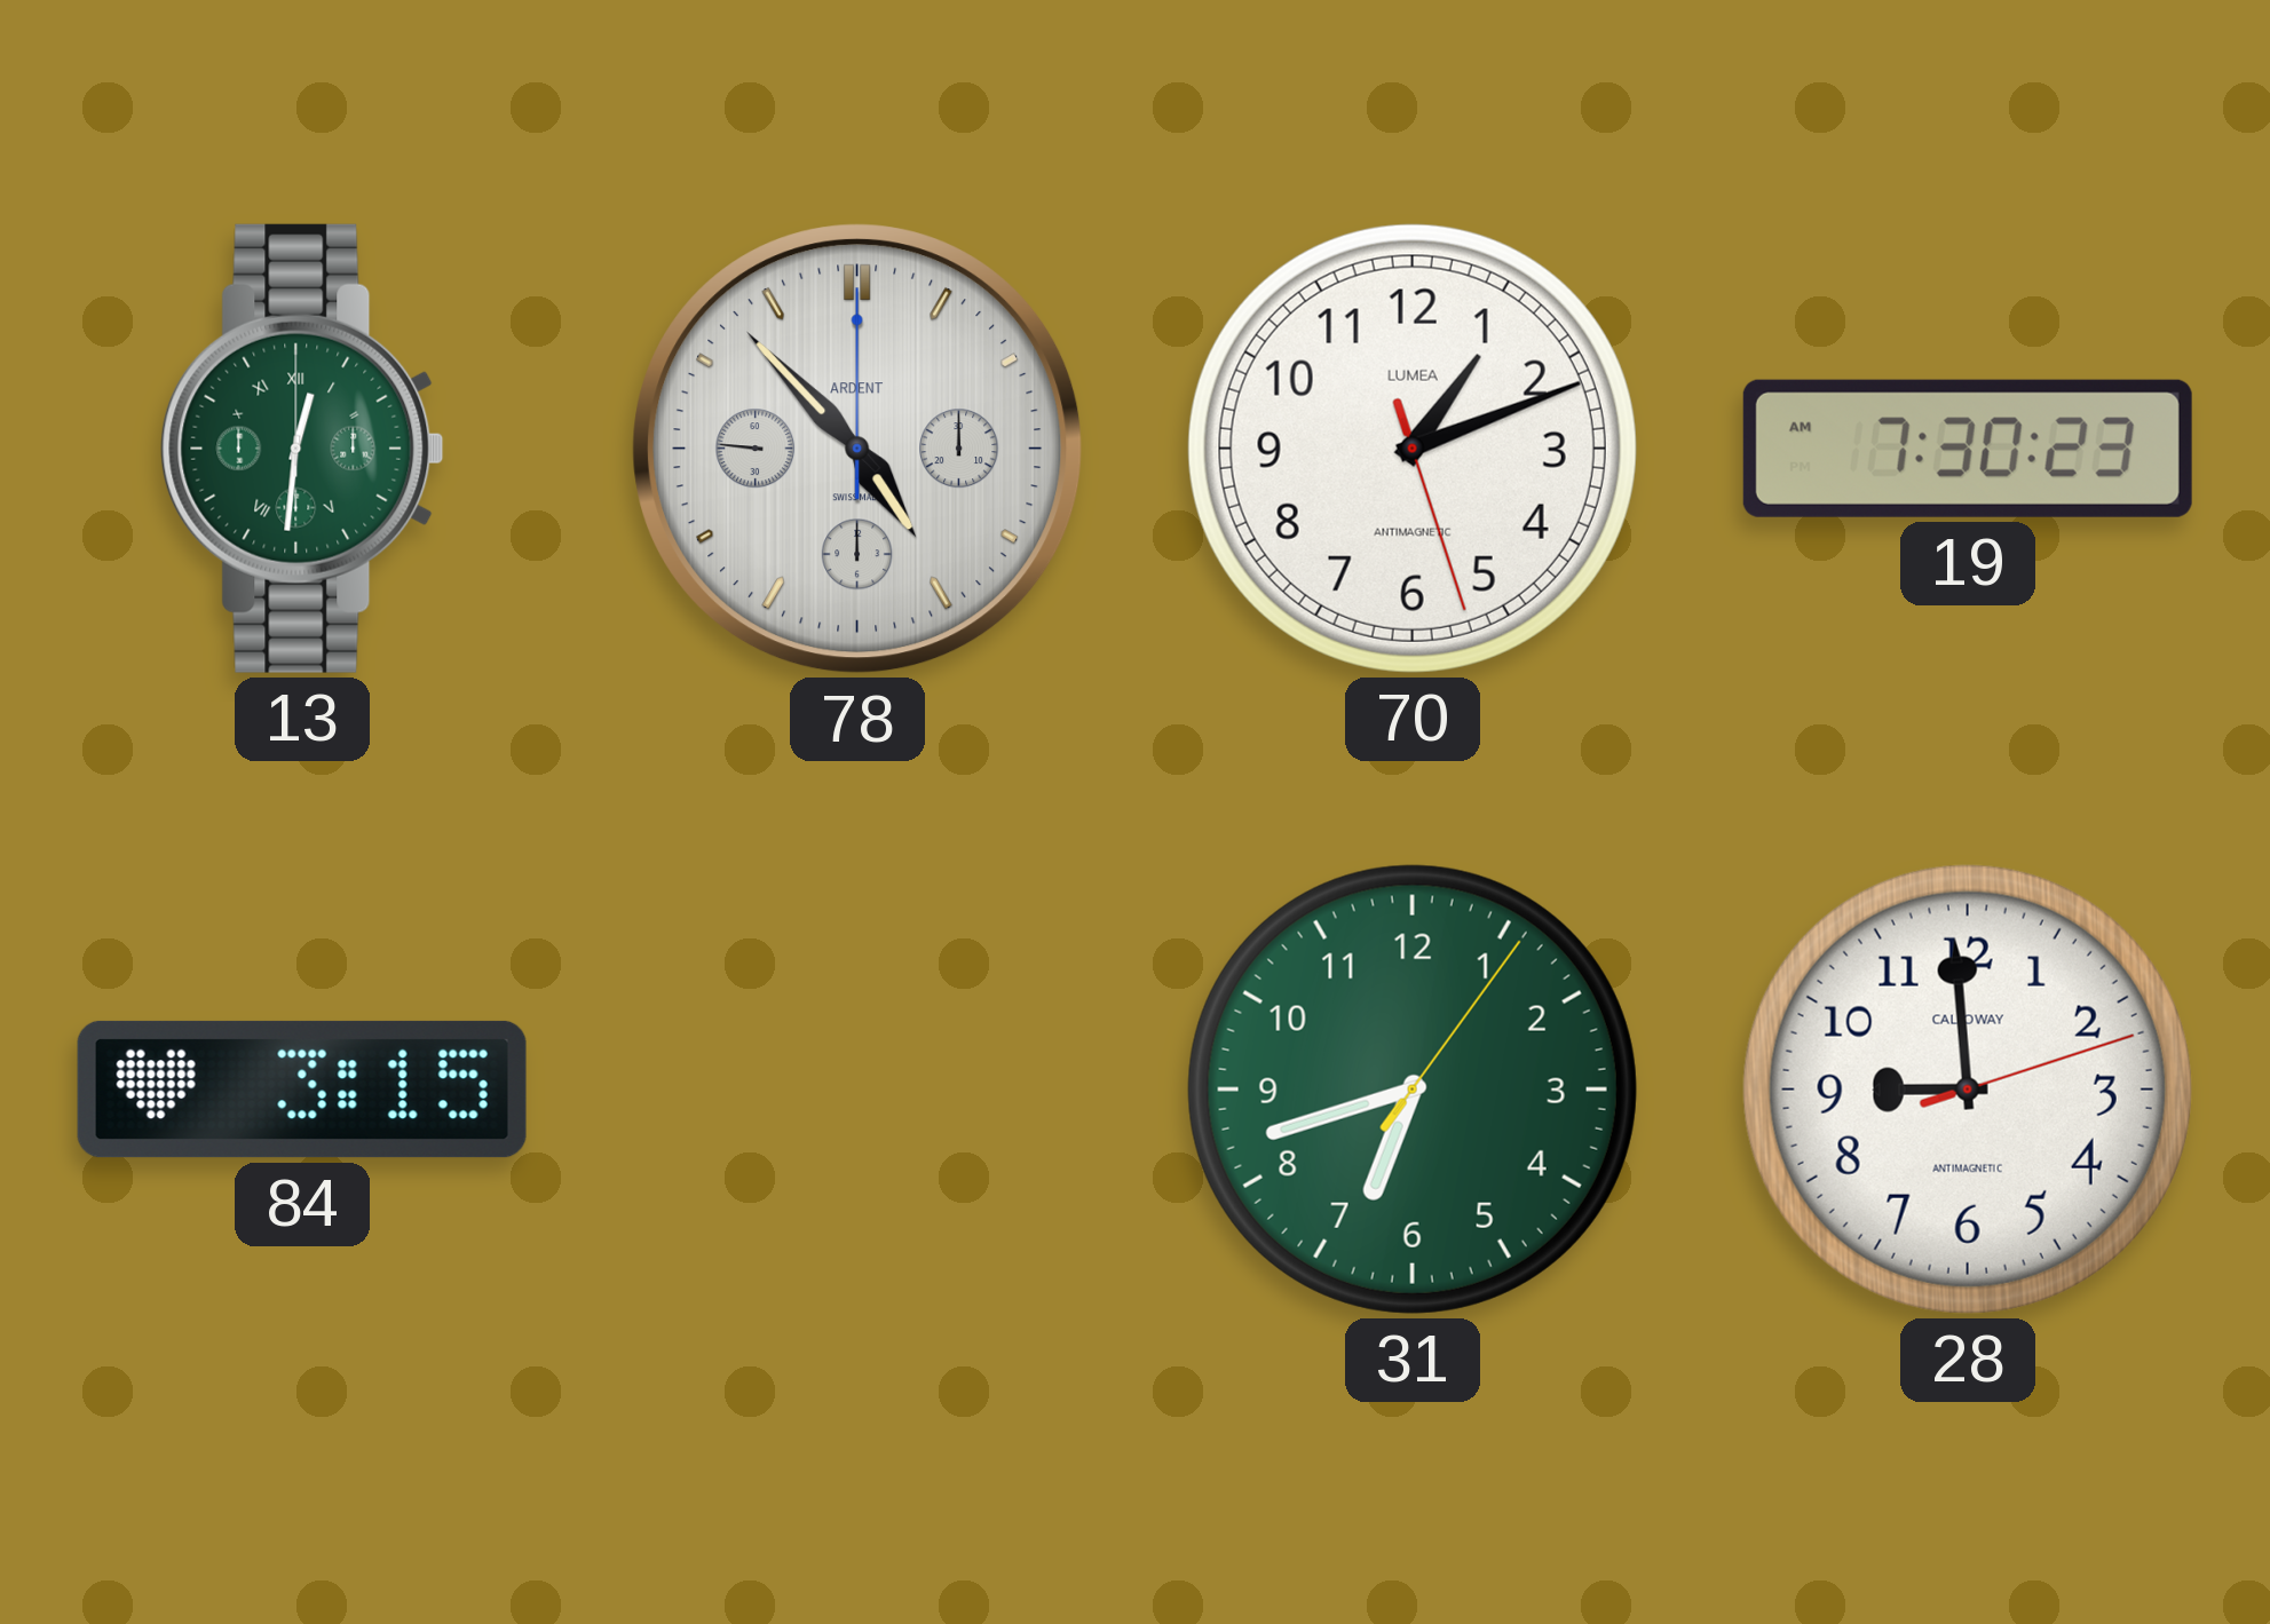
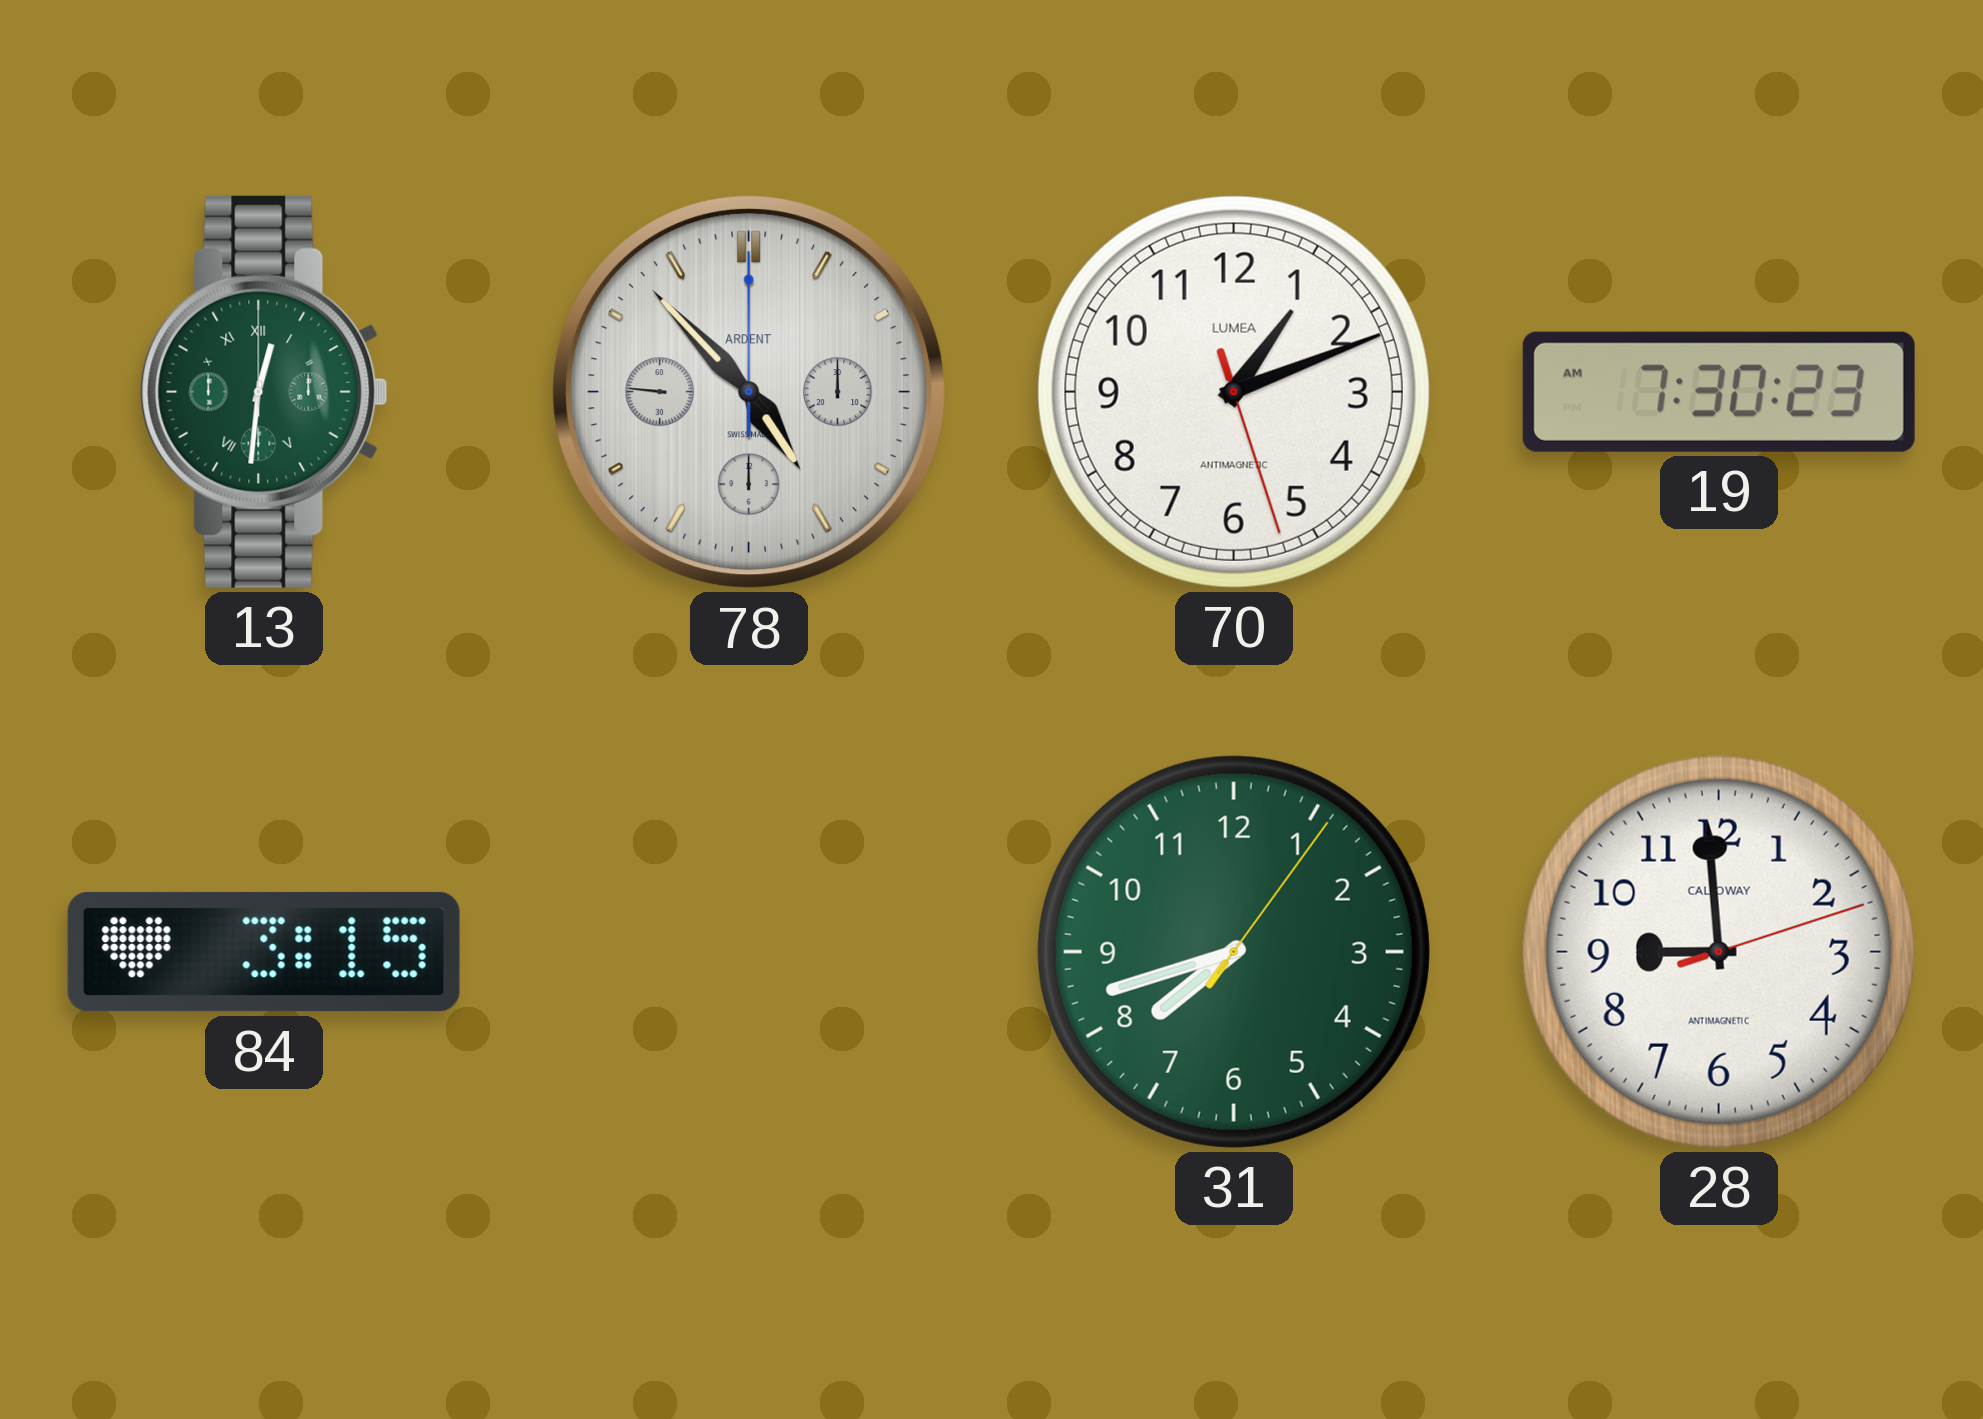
31: 6:42 -> 7:42 (1234, 952)
